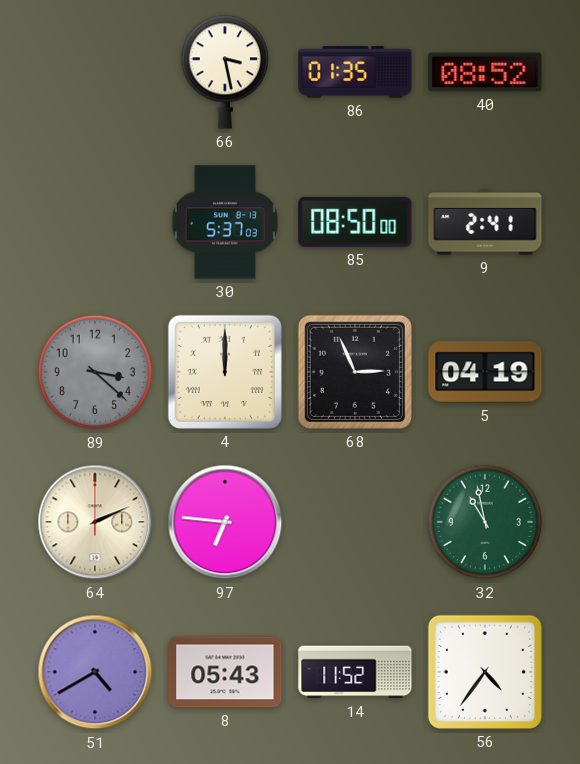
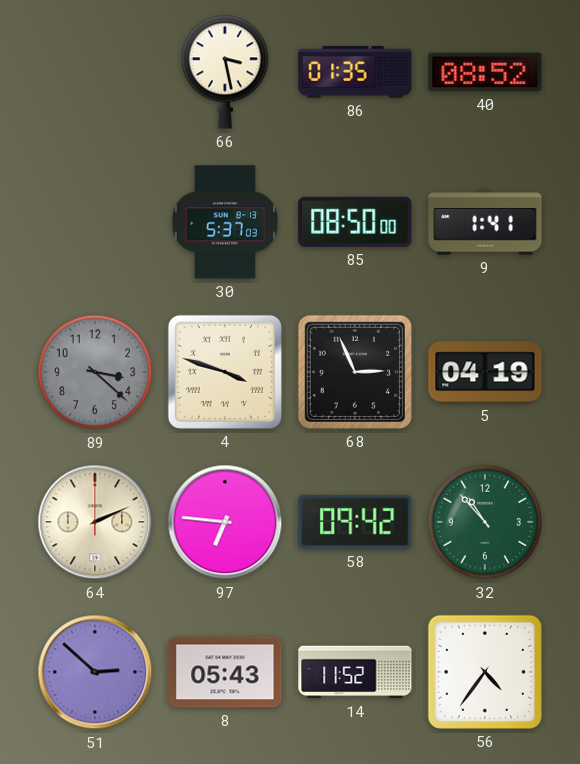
9: 2:41 -> 1:41 (485, 222)
4: 12:00 -> 3:48 (225, 372)
58: none -> 09:42 (355, 522)
32: 10:58 -> 10:53 (485, 522)
51: 4:40 -> 2:52 (95, 672)
